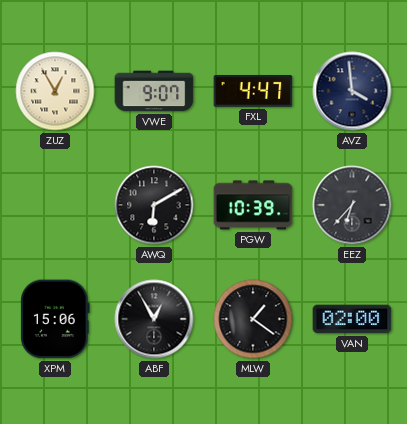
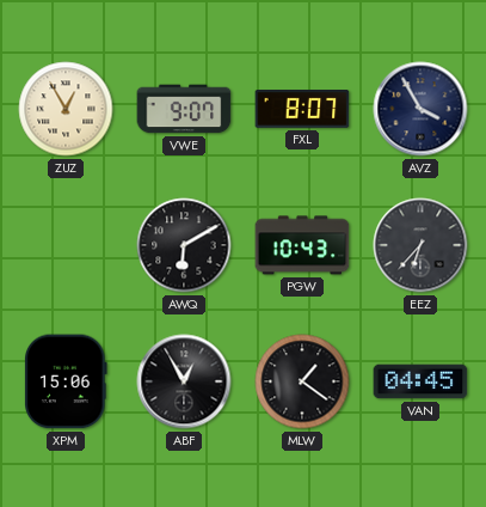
FXL: 4:47 -> 8:07 (302, 110)
AVZ: 3:59 -> 3:55 (420, 109)
PGW: 10:39 -> 10:43 (302, 245)
VAN: 02:00 -> 04:45 (420, 381)
